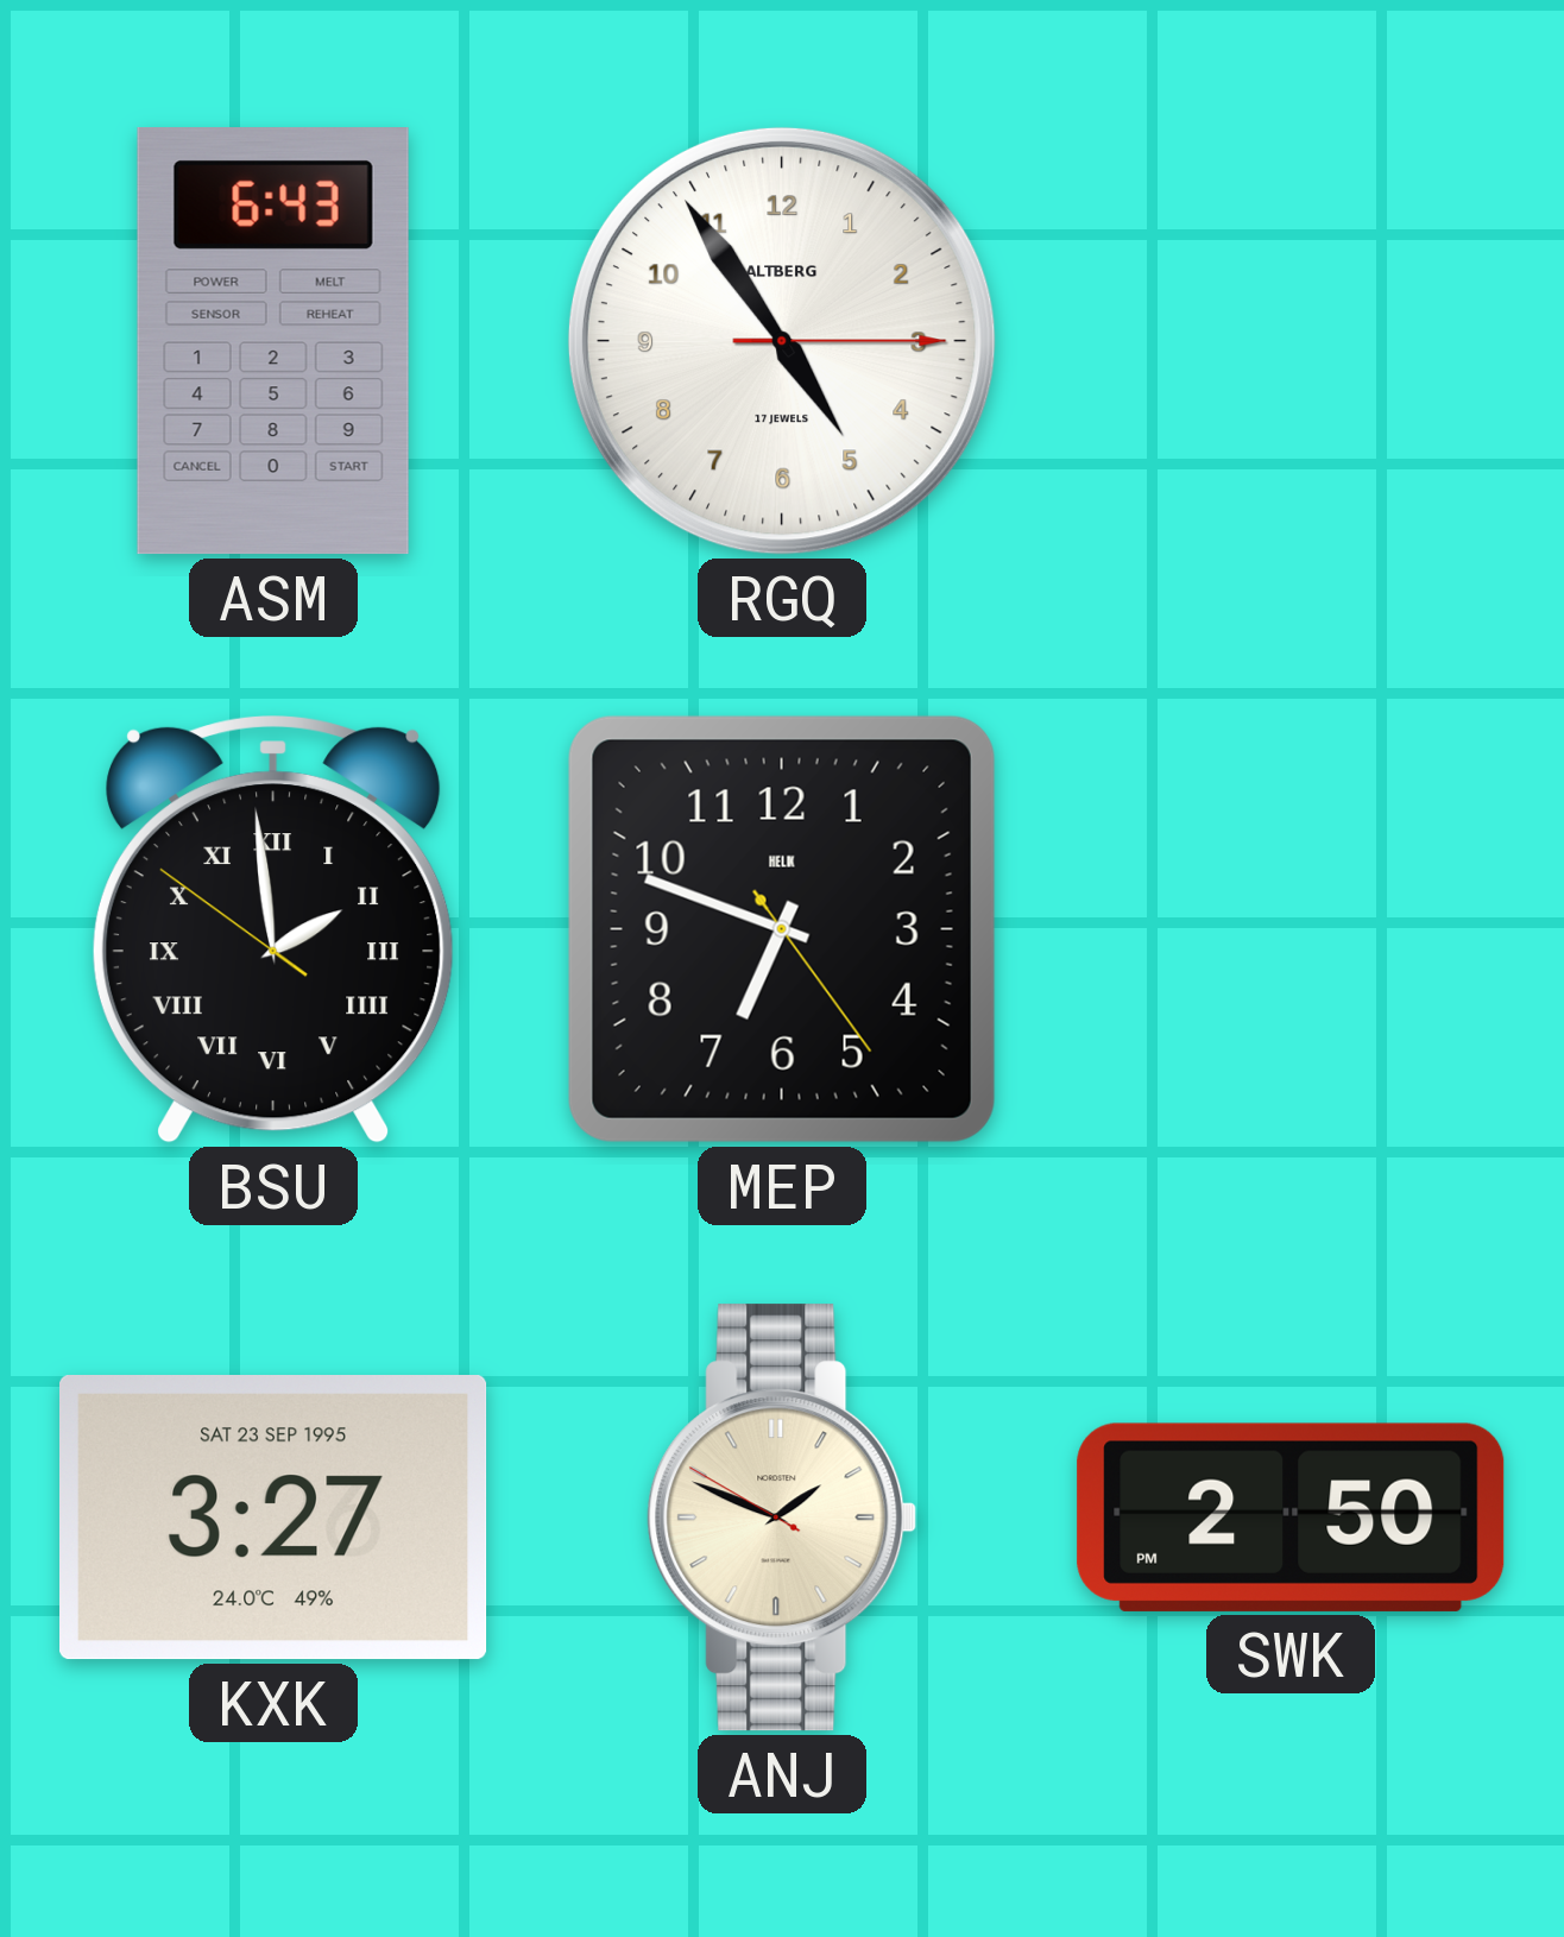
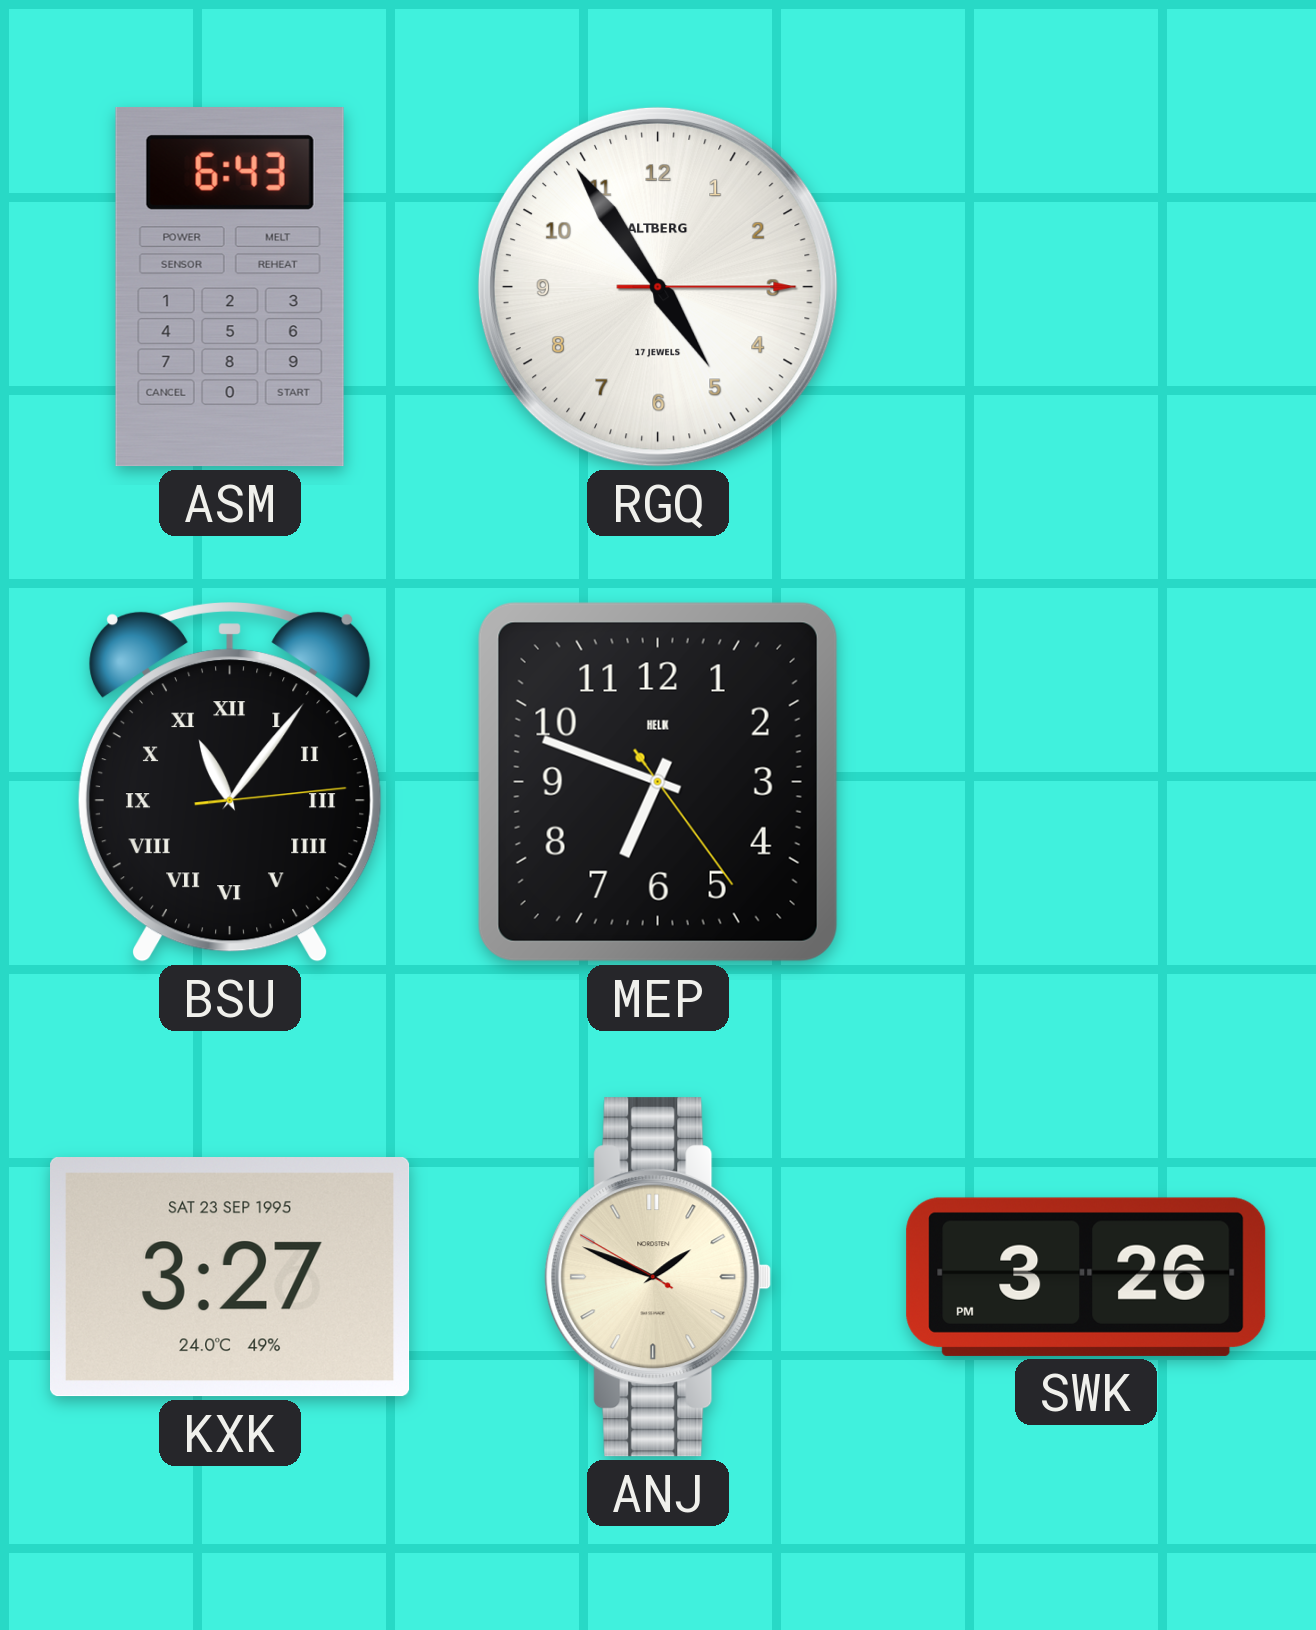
BSU: 1:58 -> 11:06 (230, 783)
SWK: 2:50 -> 3:26 (1086, 1277)
